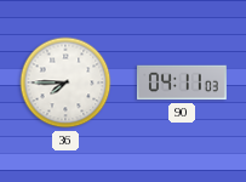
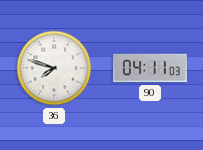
36: 7:45 -> 7:48 (54, 68)
